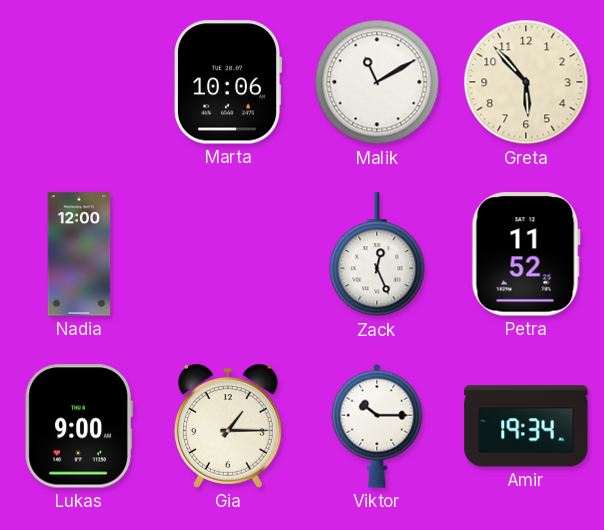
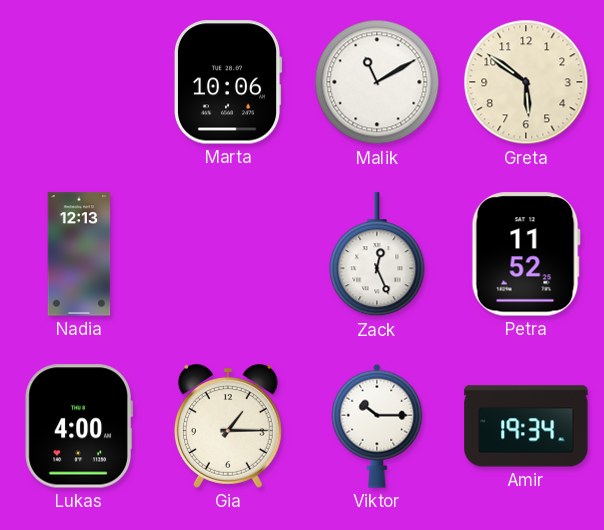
Greta: 5:53 -> 5:51 (526, 82)
Nadia: 12:00 -> 12:13 (79, 254)
Lukas: 9:00 -> 4:00 (79, 426)
